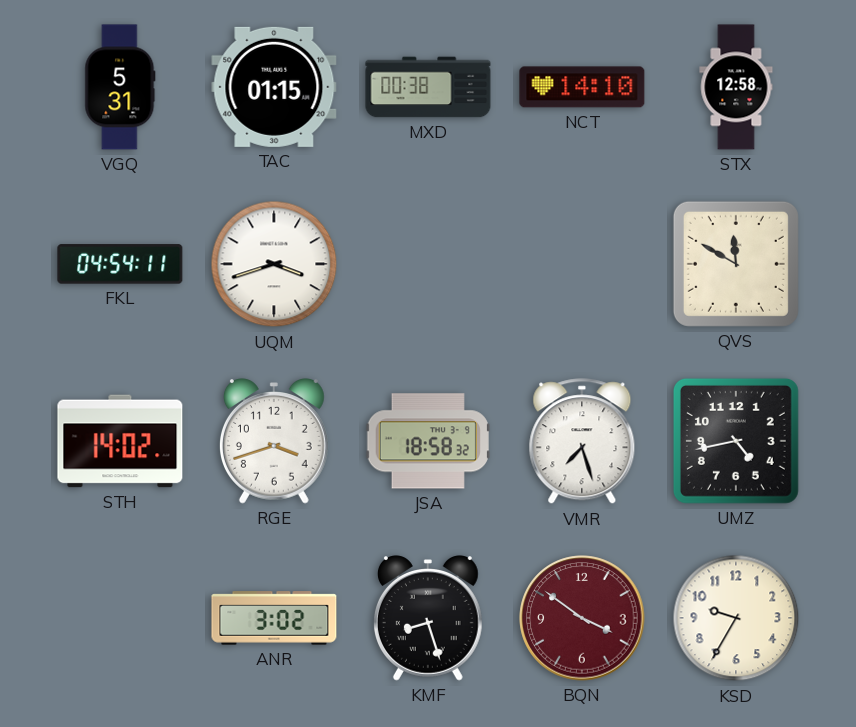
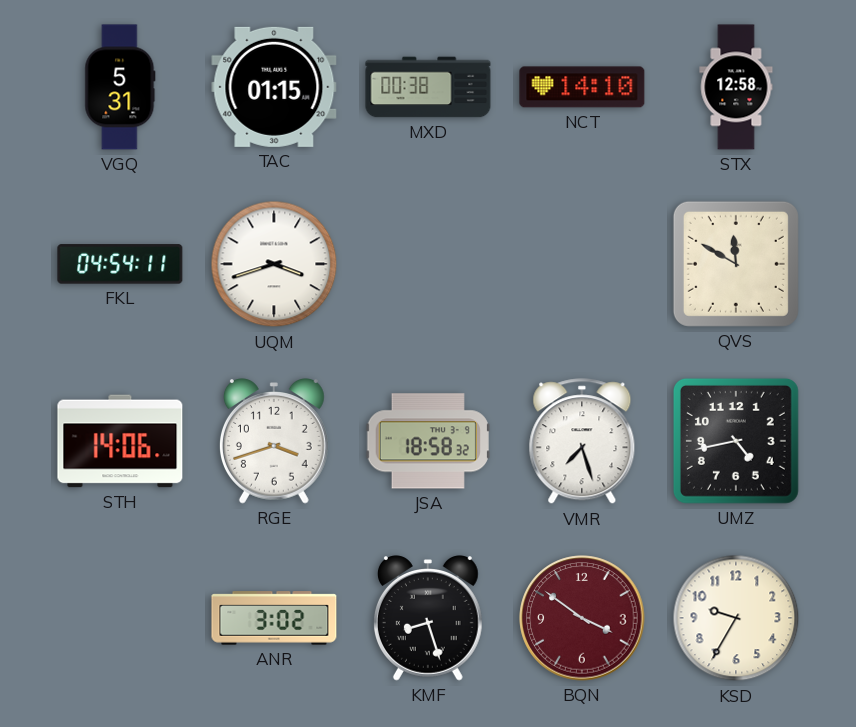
STH: 14:02 -> 14:06 (120, 441)
